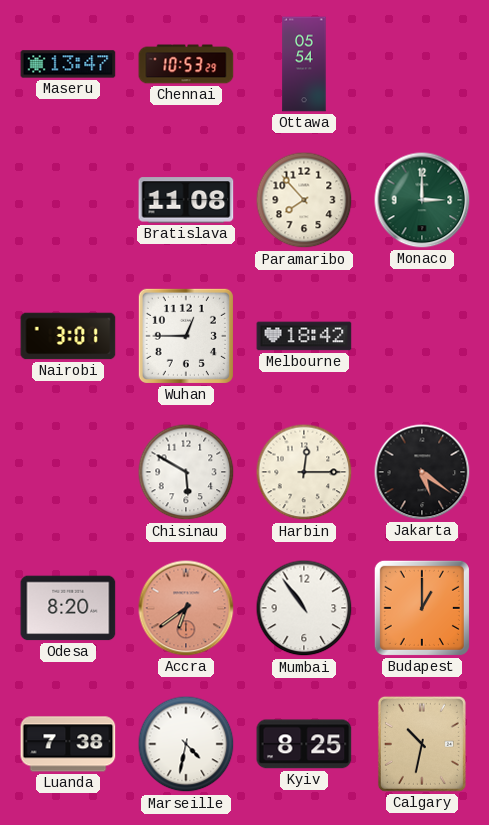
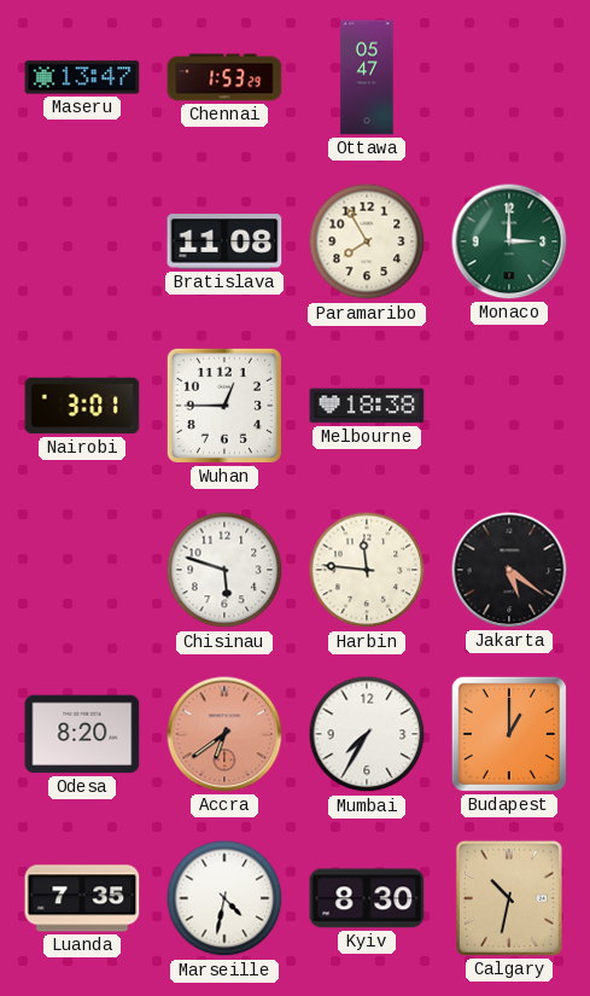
Chennai: 10:53 -> 1:53 (224, 77)
Ottawa: 05:54 -> 05:47 (367, 77)
Paramaribo: 7:53 -> 7:55 (367, 241)
Melbourne: 18:42 -> 18:38 (367, 406)
Chisinau: 5:50 -> 5:48 (224, 570)
Harbin: 12:15 -> 11:46 (367, 570)
Mumbai: 10:54 -> 7:35 (367, 734)
Luanda: 7:38 -> 7:35 (82, 898)
Kyiv: 8:25 -> 8:30 (367, 898)
